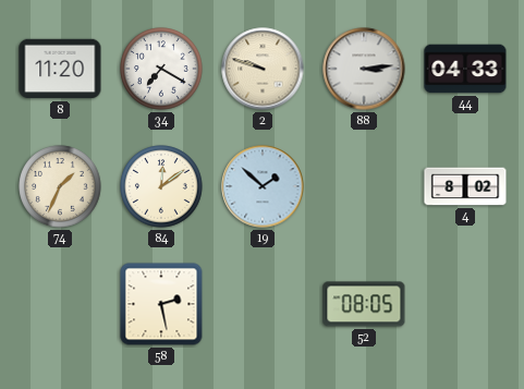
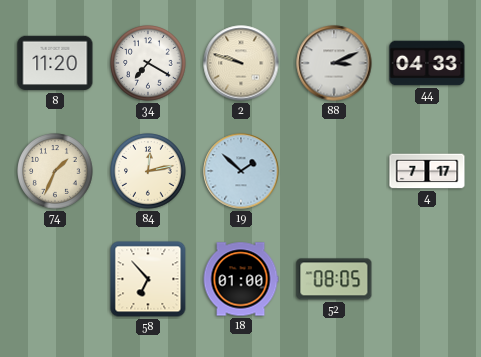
88: 3:14 -> 3:11 (334, 63)
84: 12:09 -> 12:13 (148, 171)
4: 8:02 -> 7:17 (427, 171)
58: 2:28 -> 6:53 (148, 279)
18: none -> 01:00 (241, 279)
